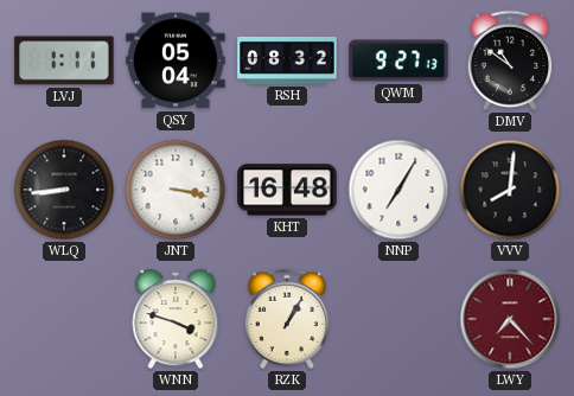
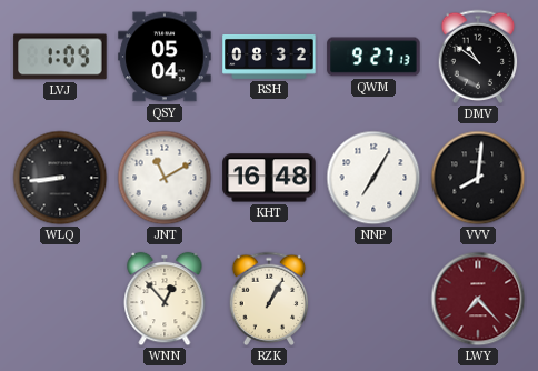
LVJ: 1:11 -> 1:09 (60, 57)
JNT: 3:17 -> 11:10 (165, 178)
WNN: 3:48 -> 12:53 (165, 299)
